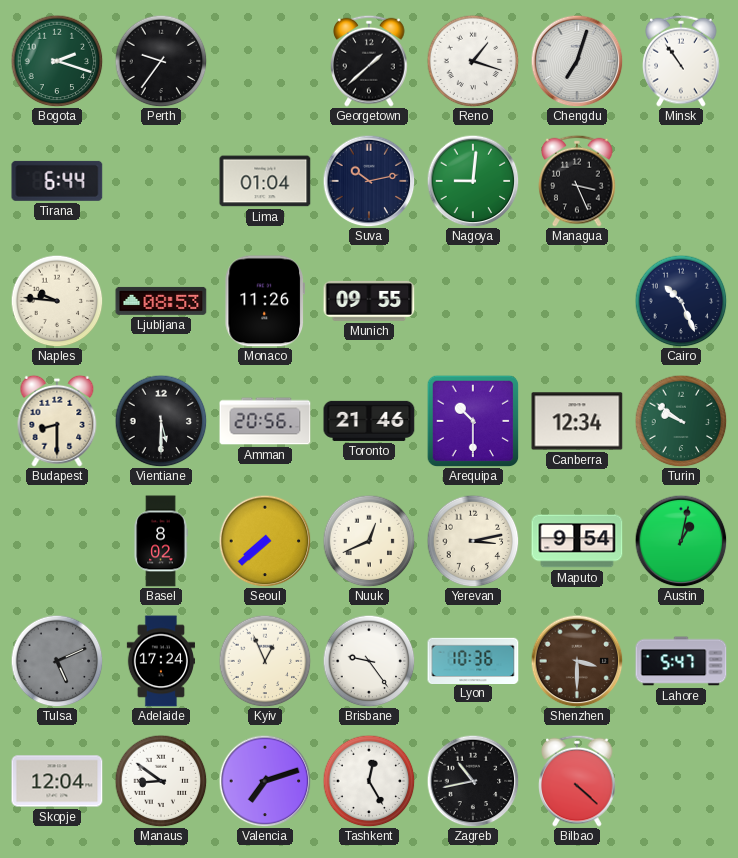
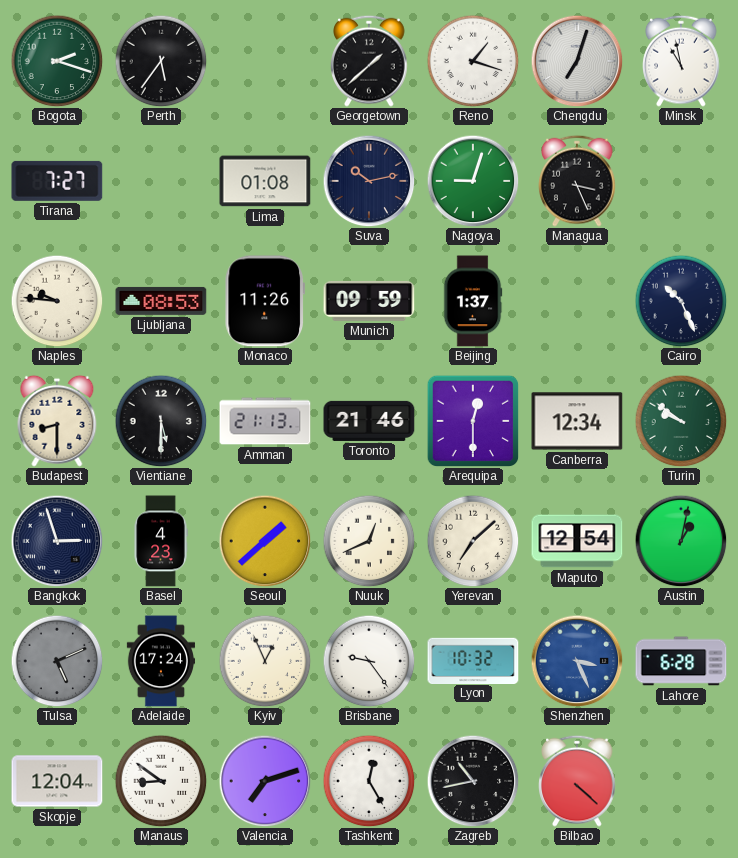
Perth: 9:36 -> 5:36 (161, 61)
Minsk: 10:54 -> 10:58 (681, 61)
Tirana: 6:44 -> 7:27 (57, 181)
Lima: 01:04 -> 01:08 (265, 181)
Nagoya: 9:01 -> 9:03 (473, 181)
Munich: 09:55 -> 09:59 (369, 301)
Beijing: none -> 1:37 (473, 301)
Amman: 20:56 -> 21:13 (265, 421)
Arequipa: 10:30 -> 12:30 (473, 421)
Bangkok: none -> 2:57 (57, 541)
Basel: 8:02 -> 4:23 (161, 541)
Seoul: 7:38 -> 1:38 (265, 541)
Yerevan: 3:13 -> 7:08 (473, 541)
Maputo: 9:54 -> 12:54 (577, 541)
Lyon: 10:36 -> 10:32 (473, 660)
Shenzhen: 3:30 -> 3:26 (577, 661)
Shenzhen dial: brown -> blue (577, 661)
Lahore: 5:47 -> 6:28 (681, 661)
